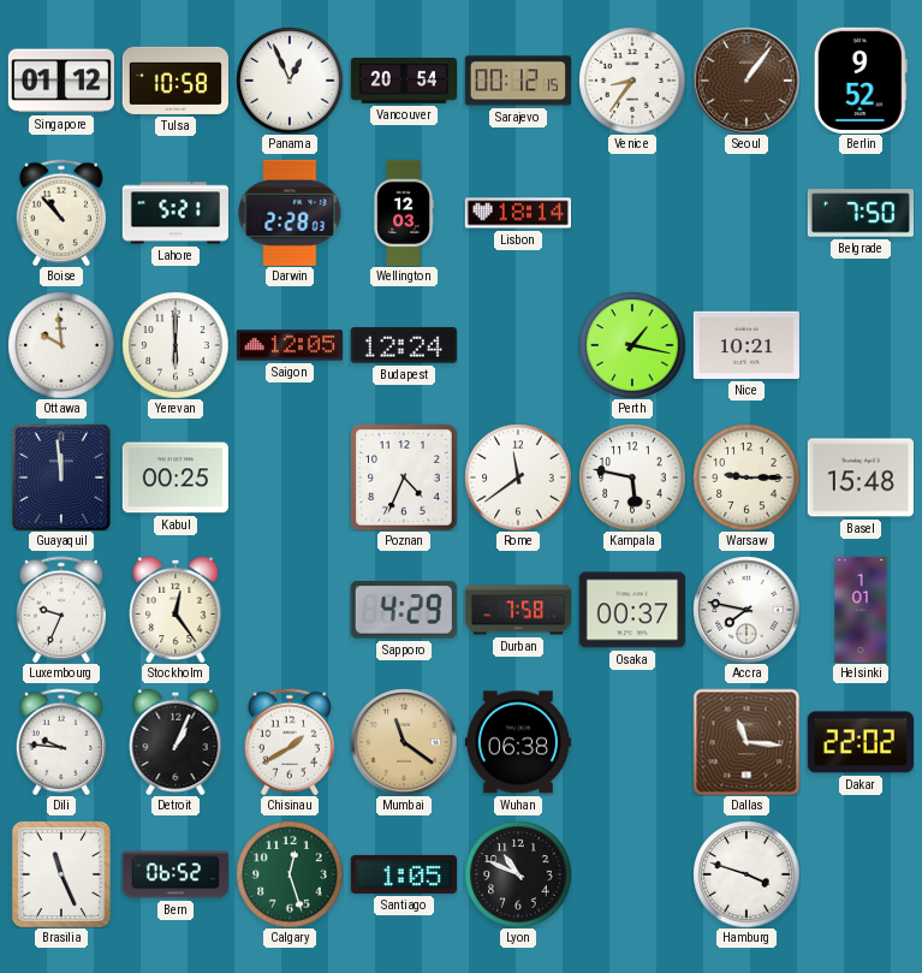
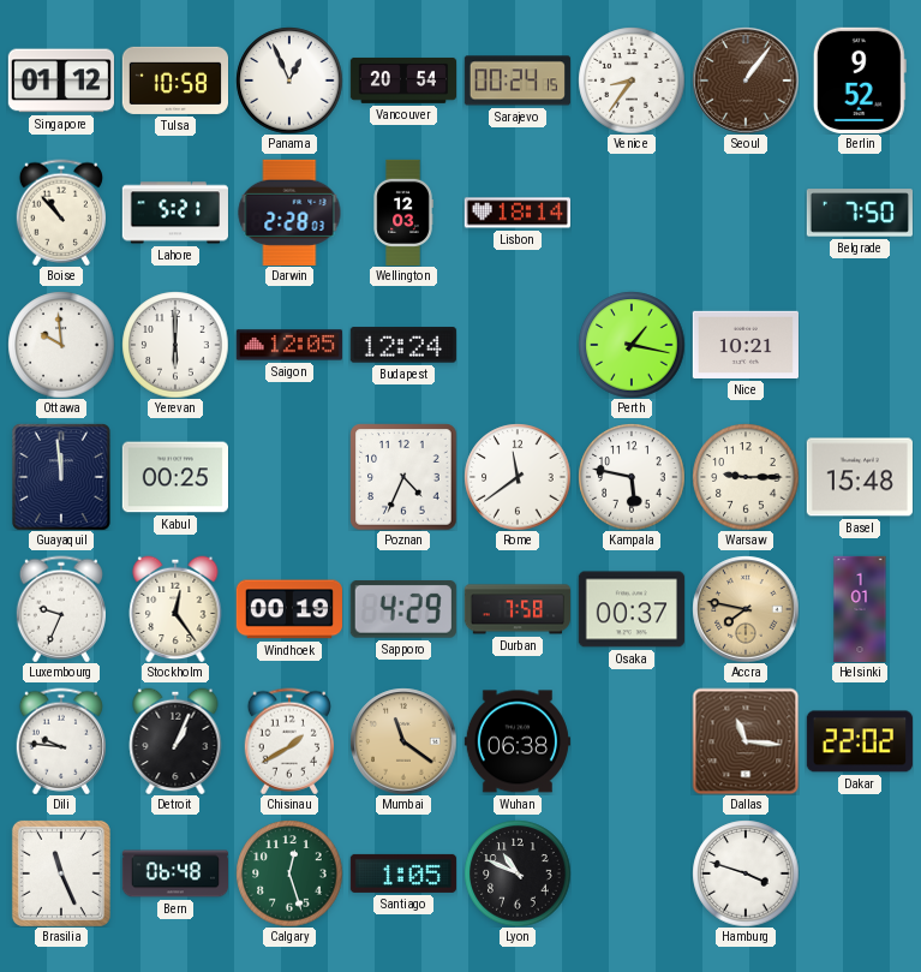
Sarajevo: 00:12 -> 00:24 (518, 80)
Windhoek: none -> 00:19 (289, 609)
Accra dial: white -> champagne (746, 609)
Bern: 06:52 -> 06:48 (174, 873)
